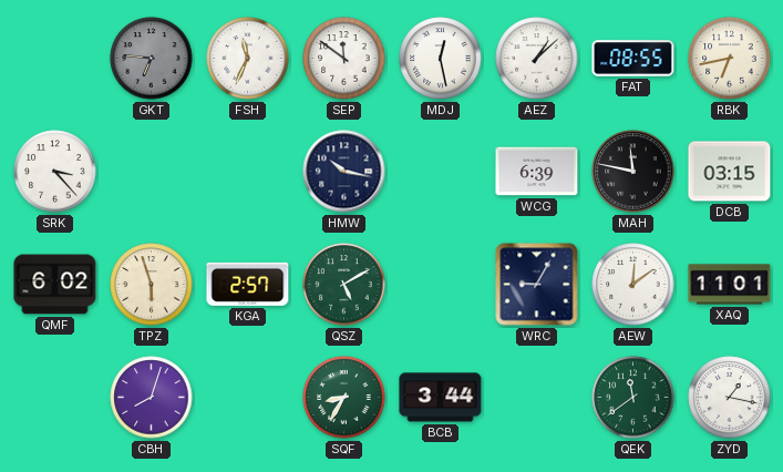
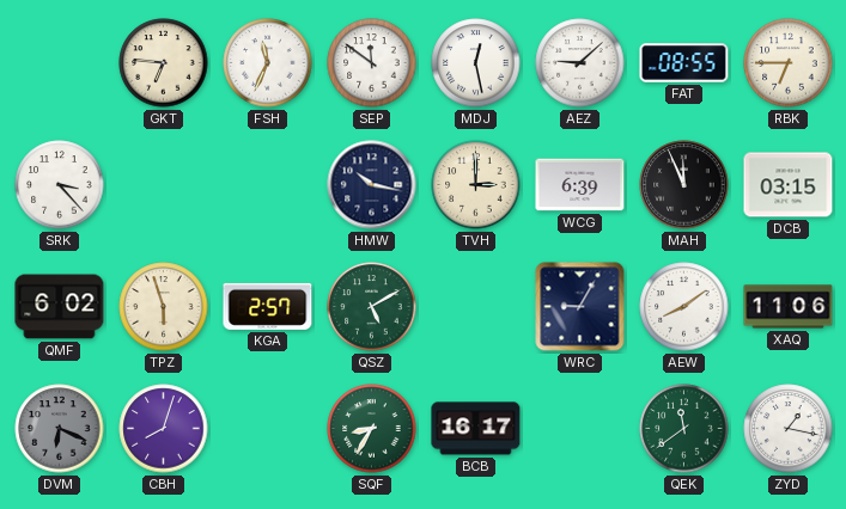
GKT dial: grey -> cream (164, 63)
AEZ: 1:08 -> 9:08 (580, 63)
RBK: 6:43 -> 6:45 (789, 63)
TVH: none -> 3:00 (476, 185)
MAH: 11:47 -> 11:56 (684, 185)
AEW: 12:09 -> 8:09 (684, 307)
XAQ: 11:01 -> 11:06 (789, 307)
DVM: none -> 6:19 (60, 429)
BCB: 3:44 -> 16:17 (476, 429)
